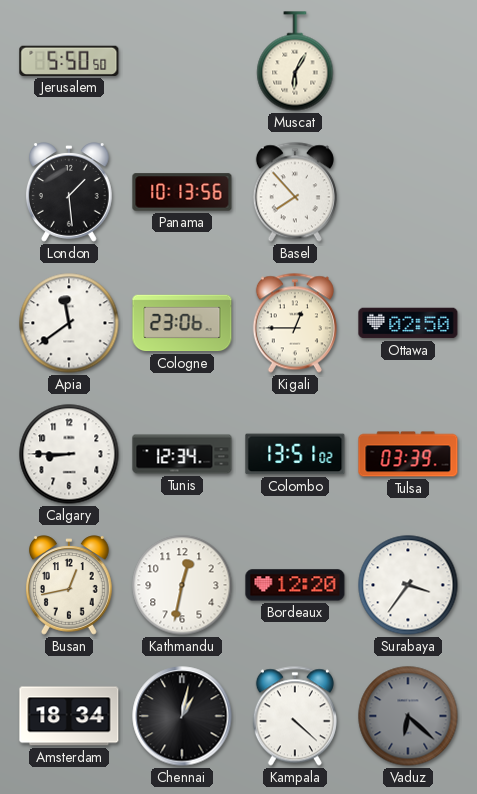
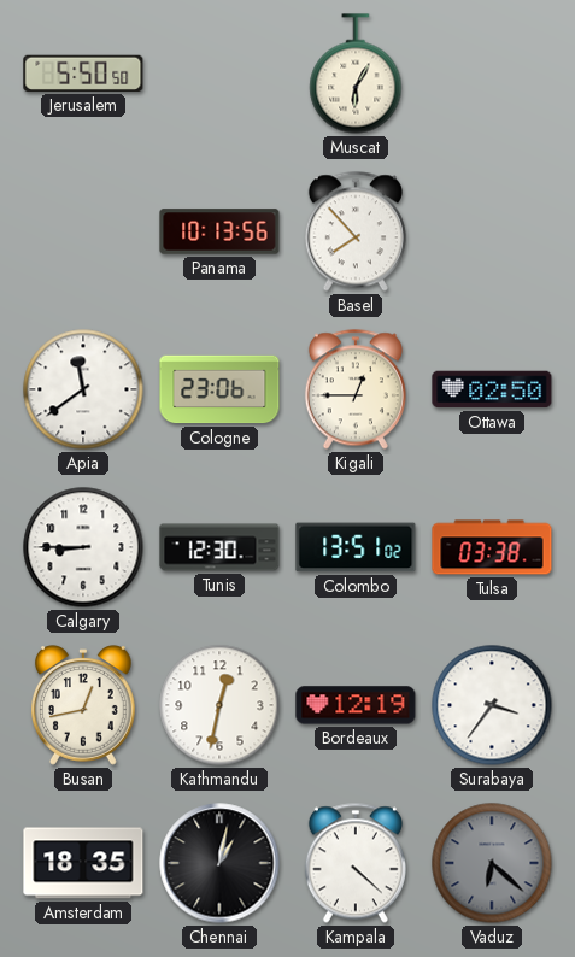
London: 1:29 -> none (69, 192)
Tunis: 12:34 -> 12:30 (219, 547)
Tulsa: 03:39 -> 03:38 (492, 547)
Bordeaux: 12:20 -> 12:19 (356, 705)
Amsterdam: 18:34 -> 18:35 (83, 863)
